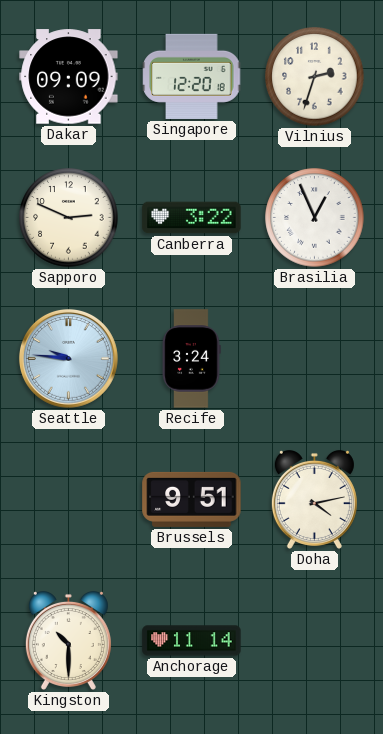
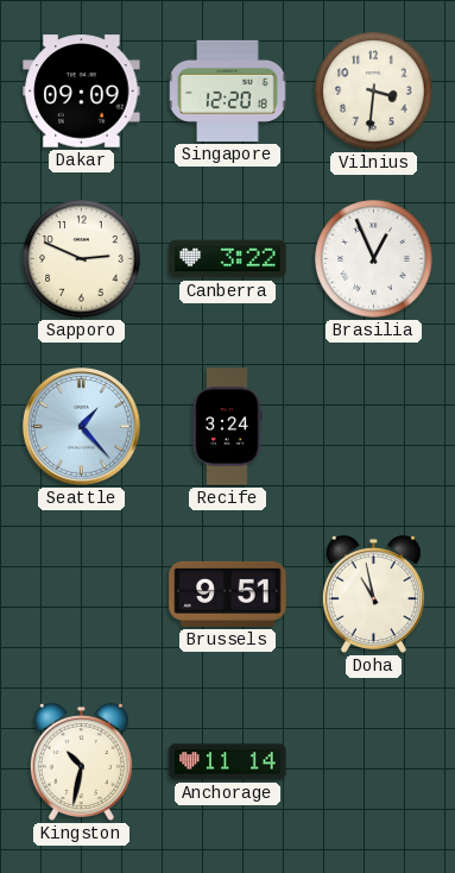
Vilnius: 2:33 -> 3:31 (374, 92)
Seattle: 9:46 -> 1:23 (81, 426)
Doha: 4:13 -> 10:58 (373, 593)
Kingston: 10:30 -> 10:32 (81, 761)
